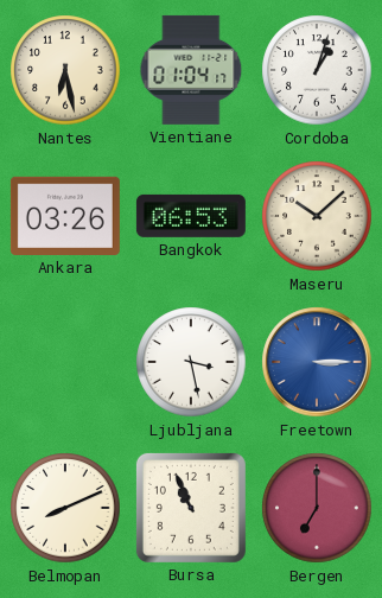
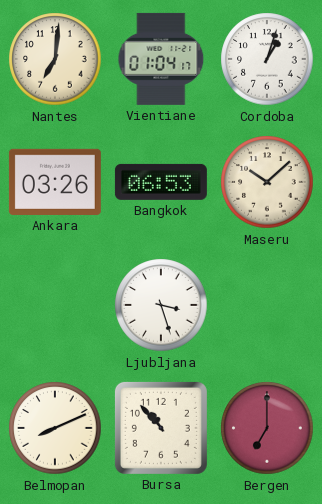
Nantes: 6:28 -> 7:01 (55, 59)
Ljubljana: 3:28 -> 3:27 (161, 305)
Freetown: 3:15 -> none (317, 362)
Bursa: 10:56 -> 10:53 (161, 428)
